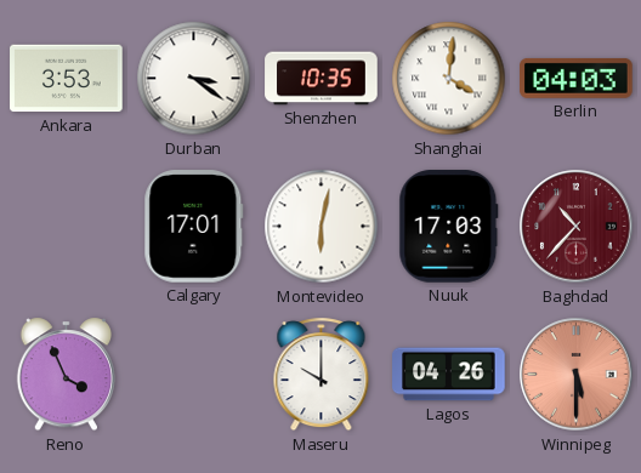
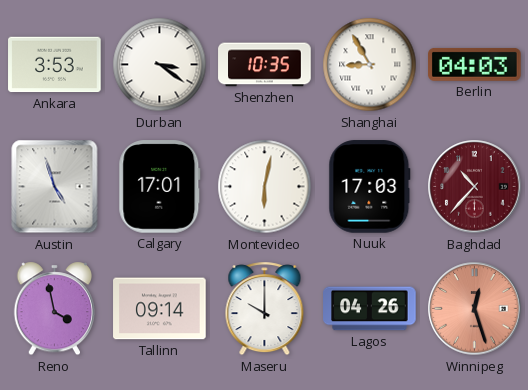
Shanghai: 4:01 -> 8:55 (370, 65)
Austin: none -> 4:57 (55, 187)
Reno: 3:56 -> 3:58 (54, 309)
Tallinn: none -> 09:14 (160, 309)
Winnipeg: 5:30 -> 12:27 (475, 309)
